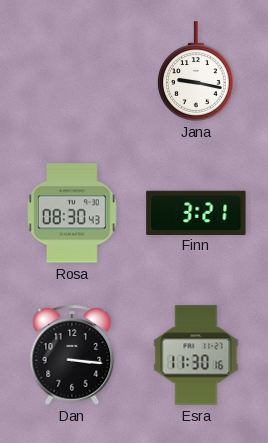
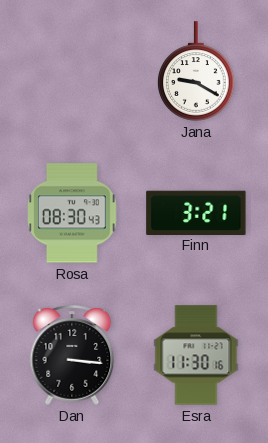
Jana: 9:17 -> 9:20 (196, 71)
